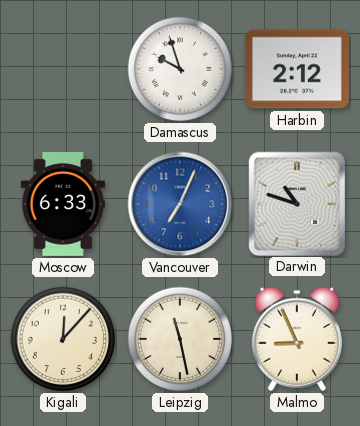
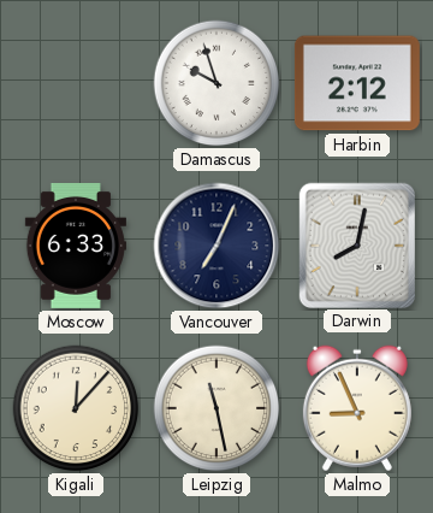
Vancouver dial: blue -> navy (216, 246)
Darwin: 10:48 -> 8:02 (356, 244)
